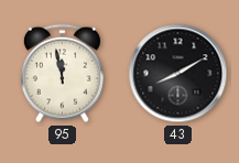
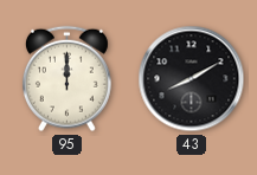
95: 11:58 -> 12:00 (66, 79)
